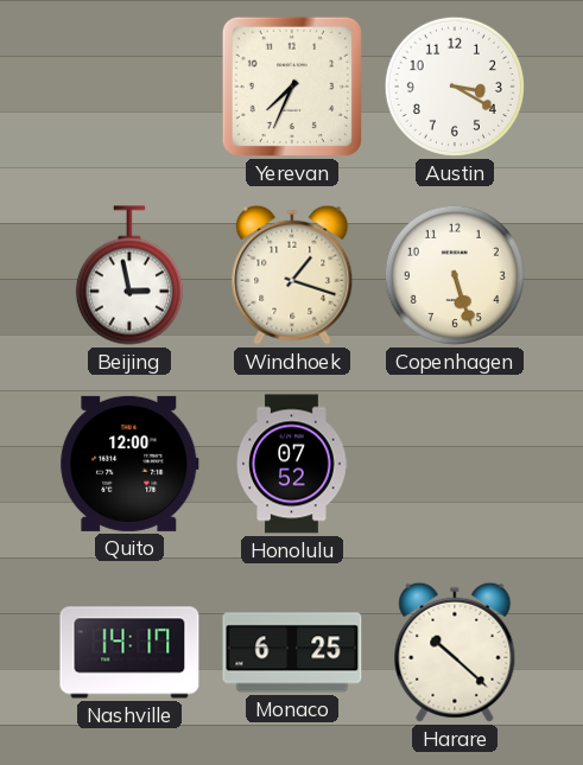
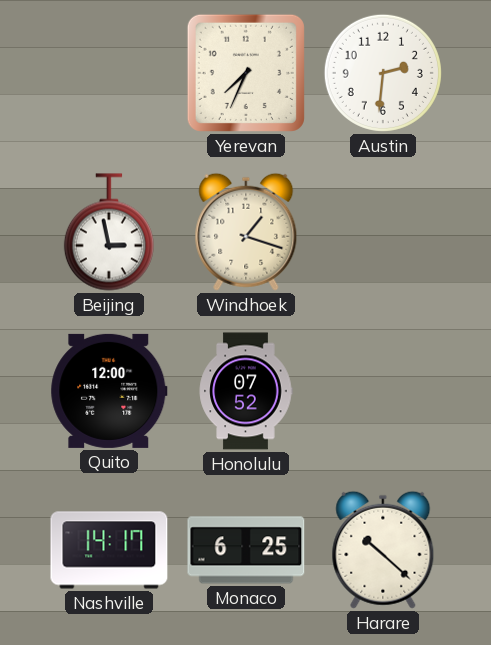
Austin: 3:20 -> 2:31 (383, 73)
Copenhagen: 5:27 -> none (455, 275)
